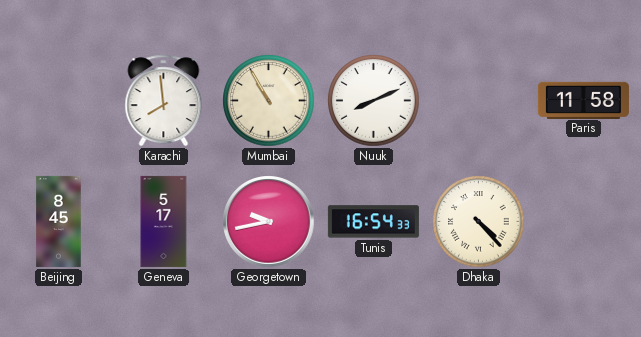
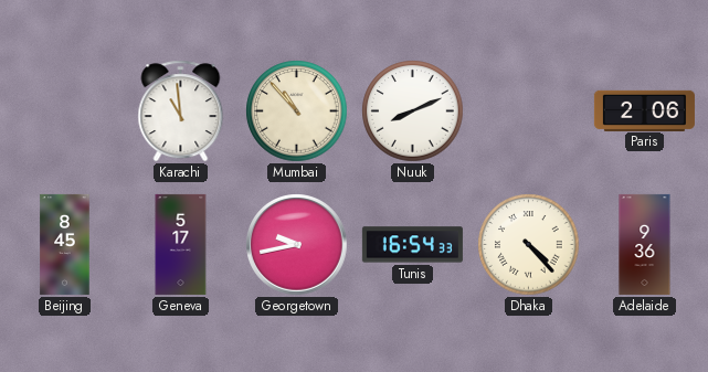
Karachi: 7:59 -> 10:59 (181, 111)
Mumbai: 10:55 -> 10:53 (297, 111)
Paris: 11:58 -> 2:06 (644, 110)
Adelaide: none -> 9:36 (645, 244)
